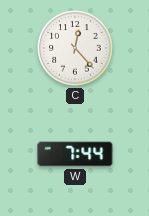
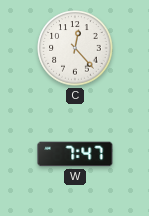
W: 7:44 -> 7:47 (75, 154)
